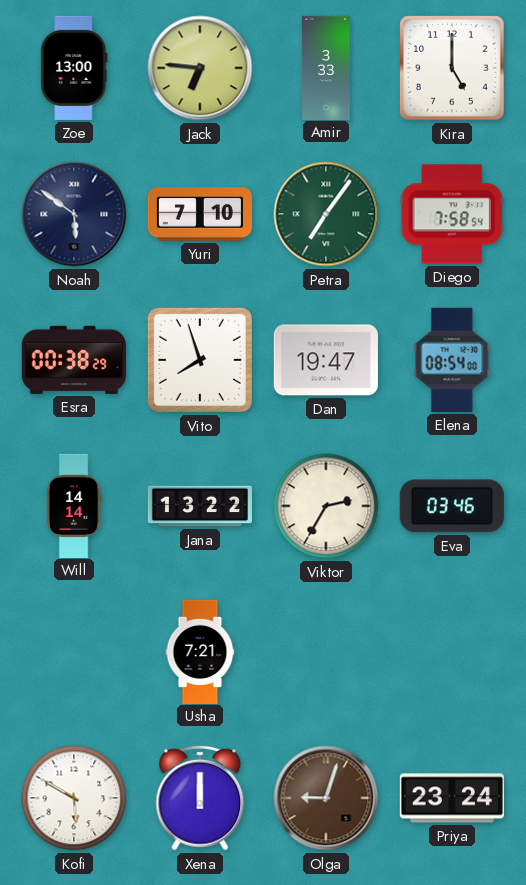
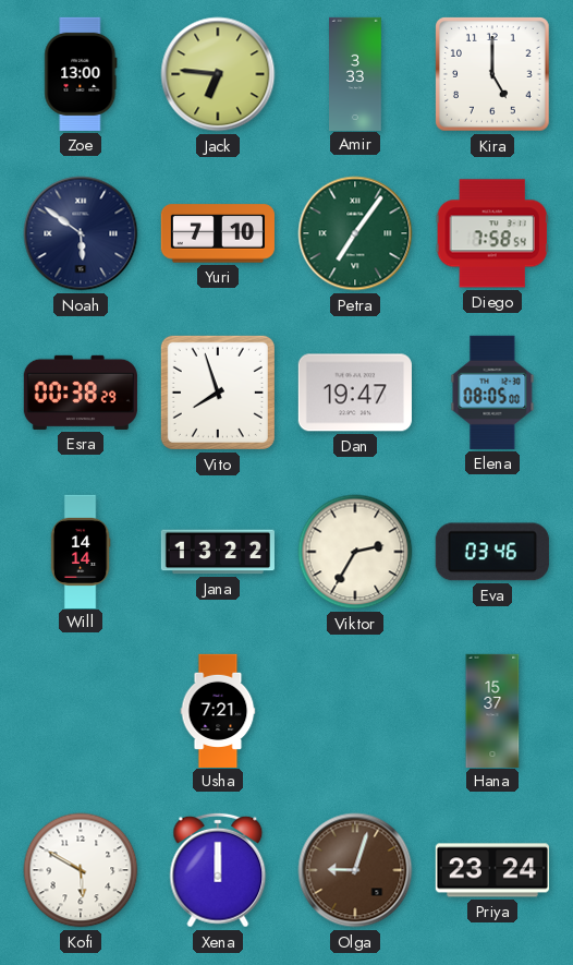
Elena: 08:54 -> 08:05 (492, 393)
Hana: none -> 15:37 (492, 710)
